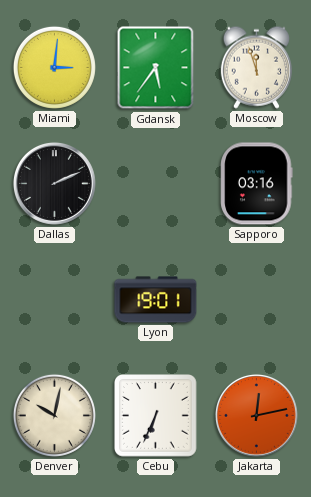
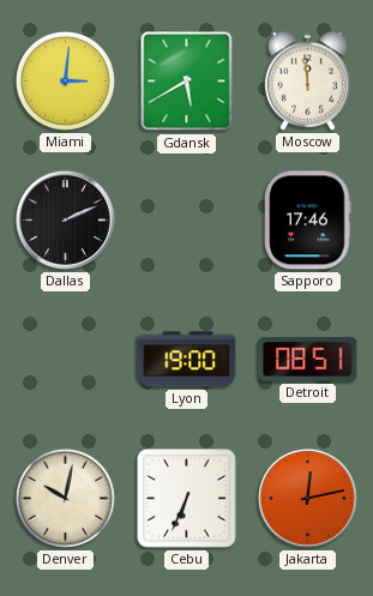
Gdansk: 5:36 -> 5:40 (187, 82)
Moscow: 11:57 -> 11:59 (307, 80)
Sapporo: 03:16 -> 17:46 (308, 221)
Lyon: 19:01 -> 19:00 (187, 360)
Detroit: none -> 08:51 (308, 360)
